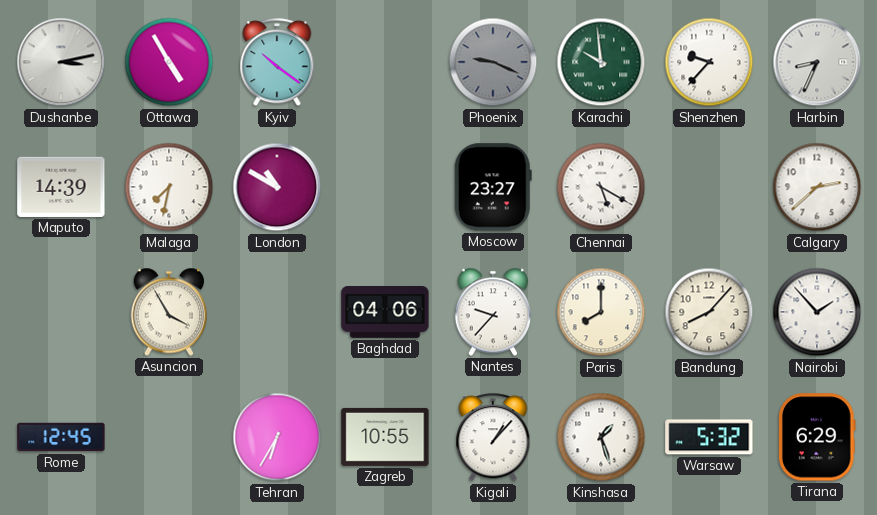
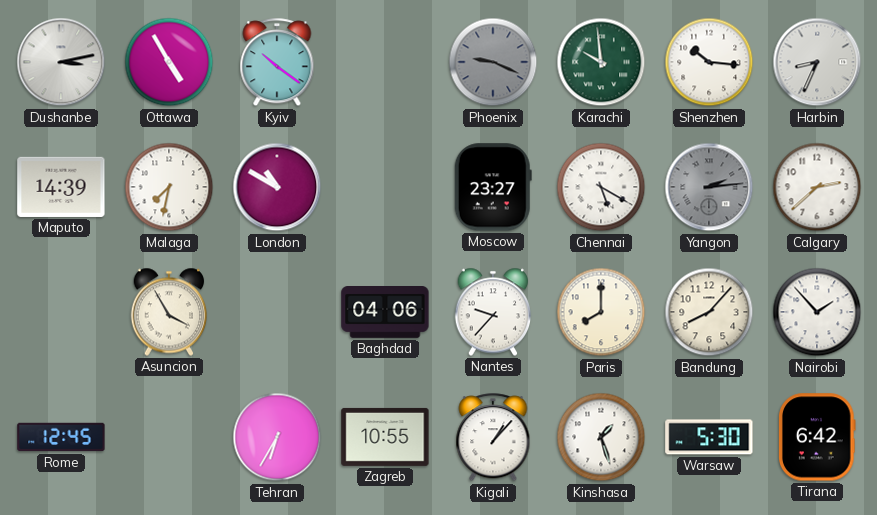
Shenzhen: 9:37 -> 10:16 (709, 62)
Yangon: none -> 2:14 (709, 187)
Warsaw: 5:32 -> 5:30 (709, 437)
Tirana: 6:29 -> 6:42 (818, 437)
